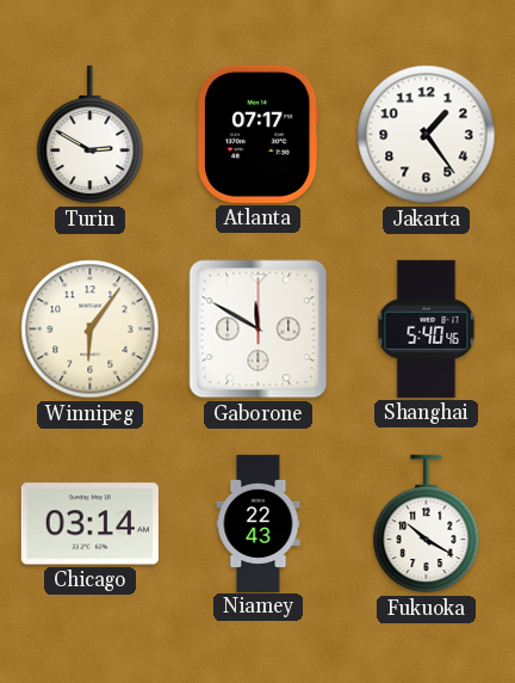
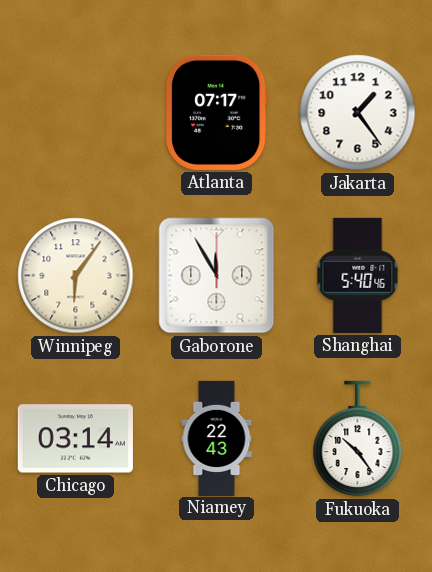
Turin: 2:50 -> none (91, 135)
Gaborone: 11:50 -> 11:55 (217, 276)
Fukuoka: 10:20 -> 10:24 (358, 439)
